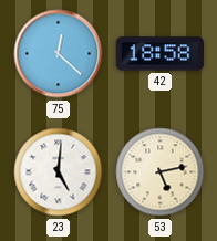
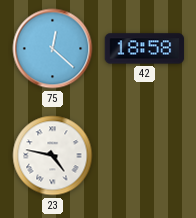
23: 5:01 -> 4:47 (53, 156)
53: 5:13 -> none (161, 172)
